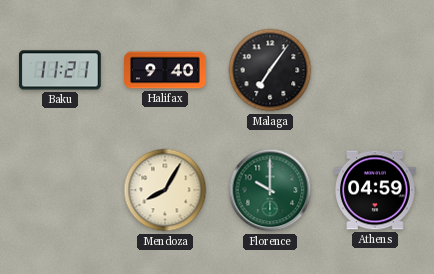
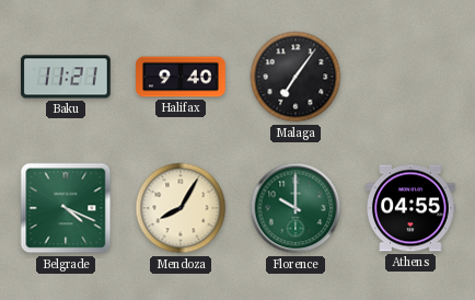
Belgrade: none -> 4:19 (66, 208)
Athens: 04:59 -> 04:55 (410, 208)
